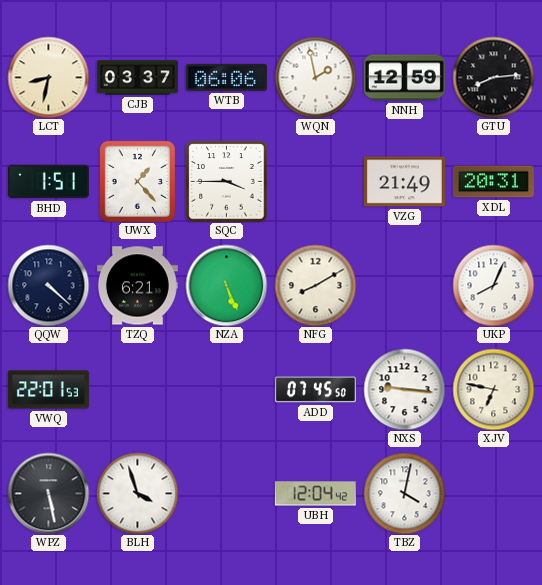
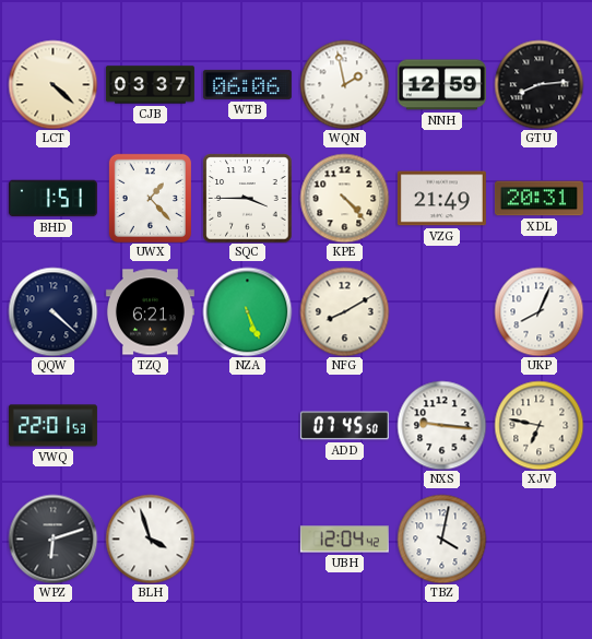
LCT: 8:32 -> 4:22 (52, 84)
KPE: none -> 4:23 (344, 198)
WPZ: 5:28 -> 6:12 (52, 539)
